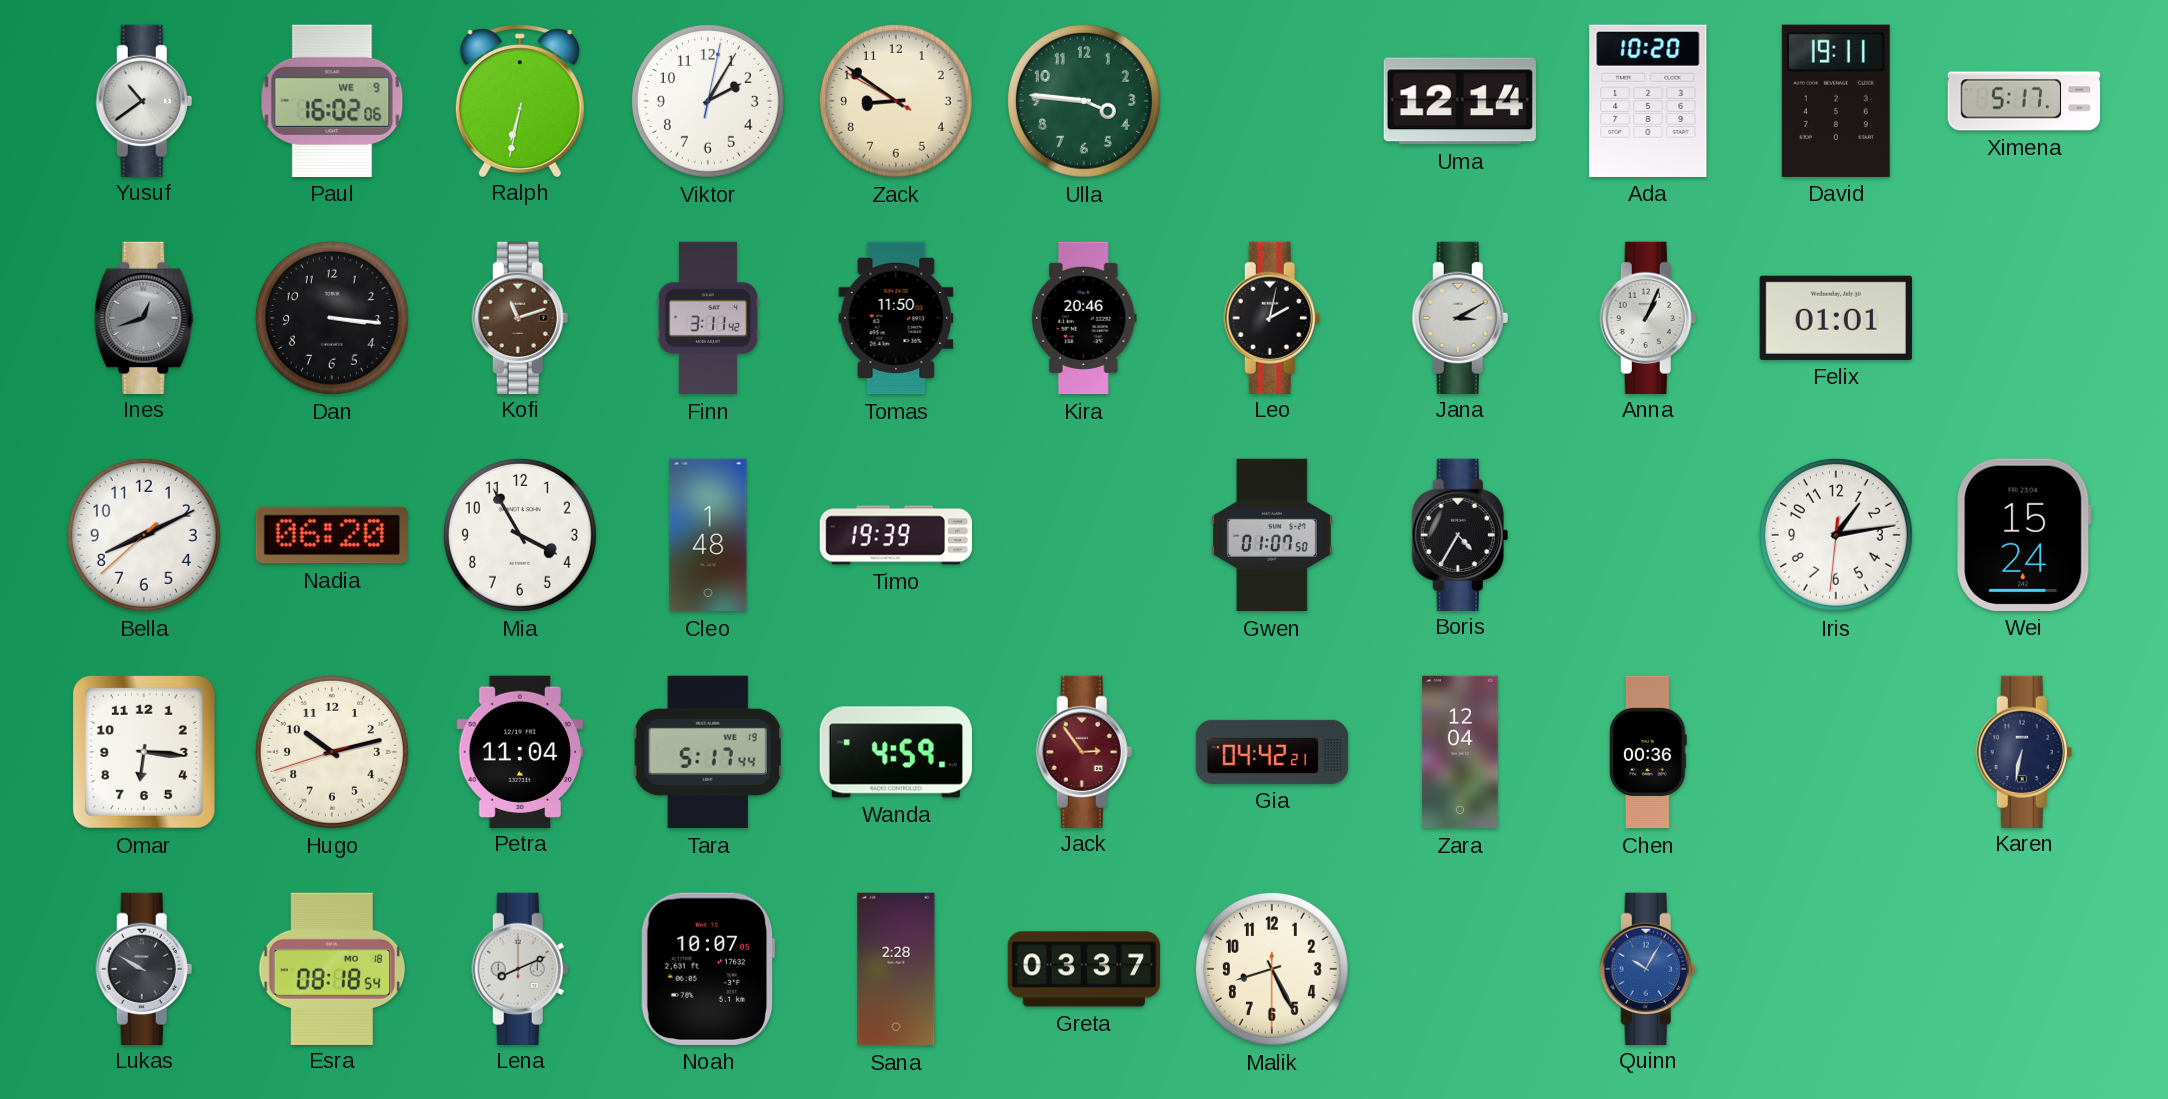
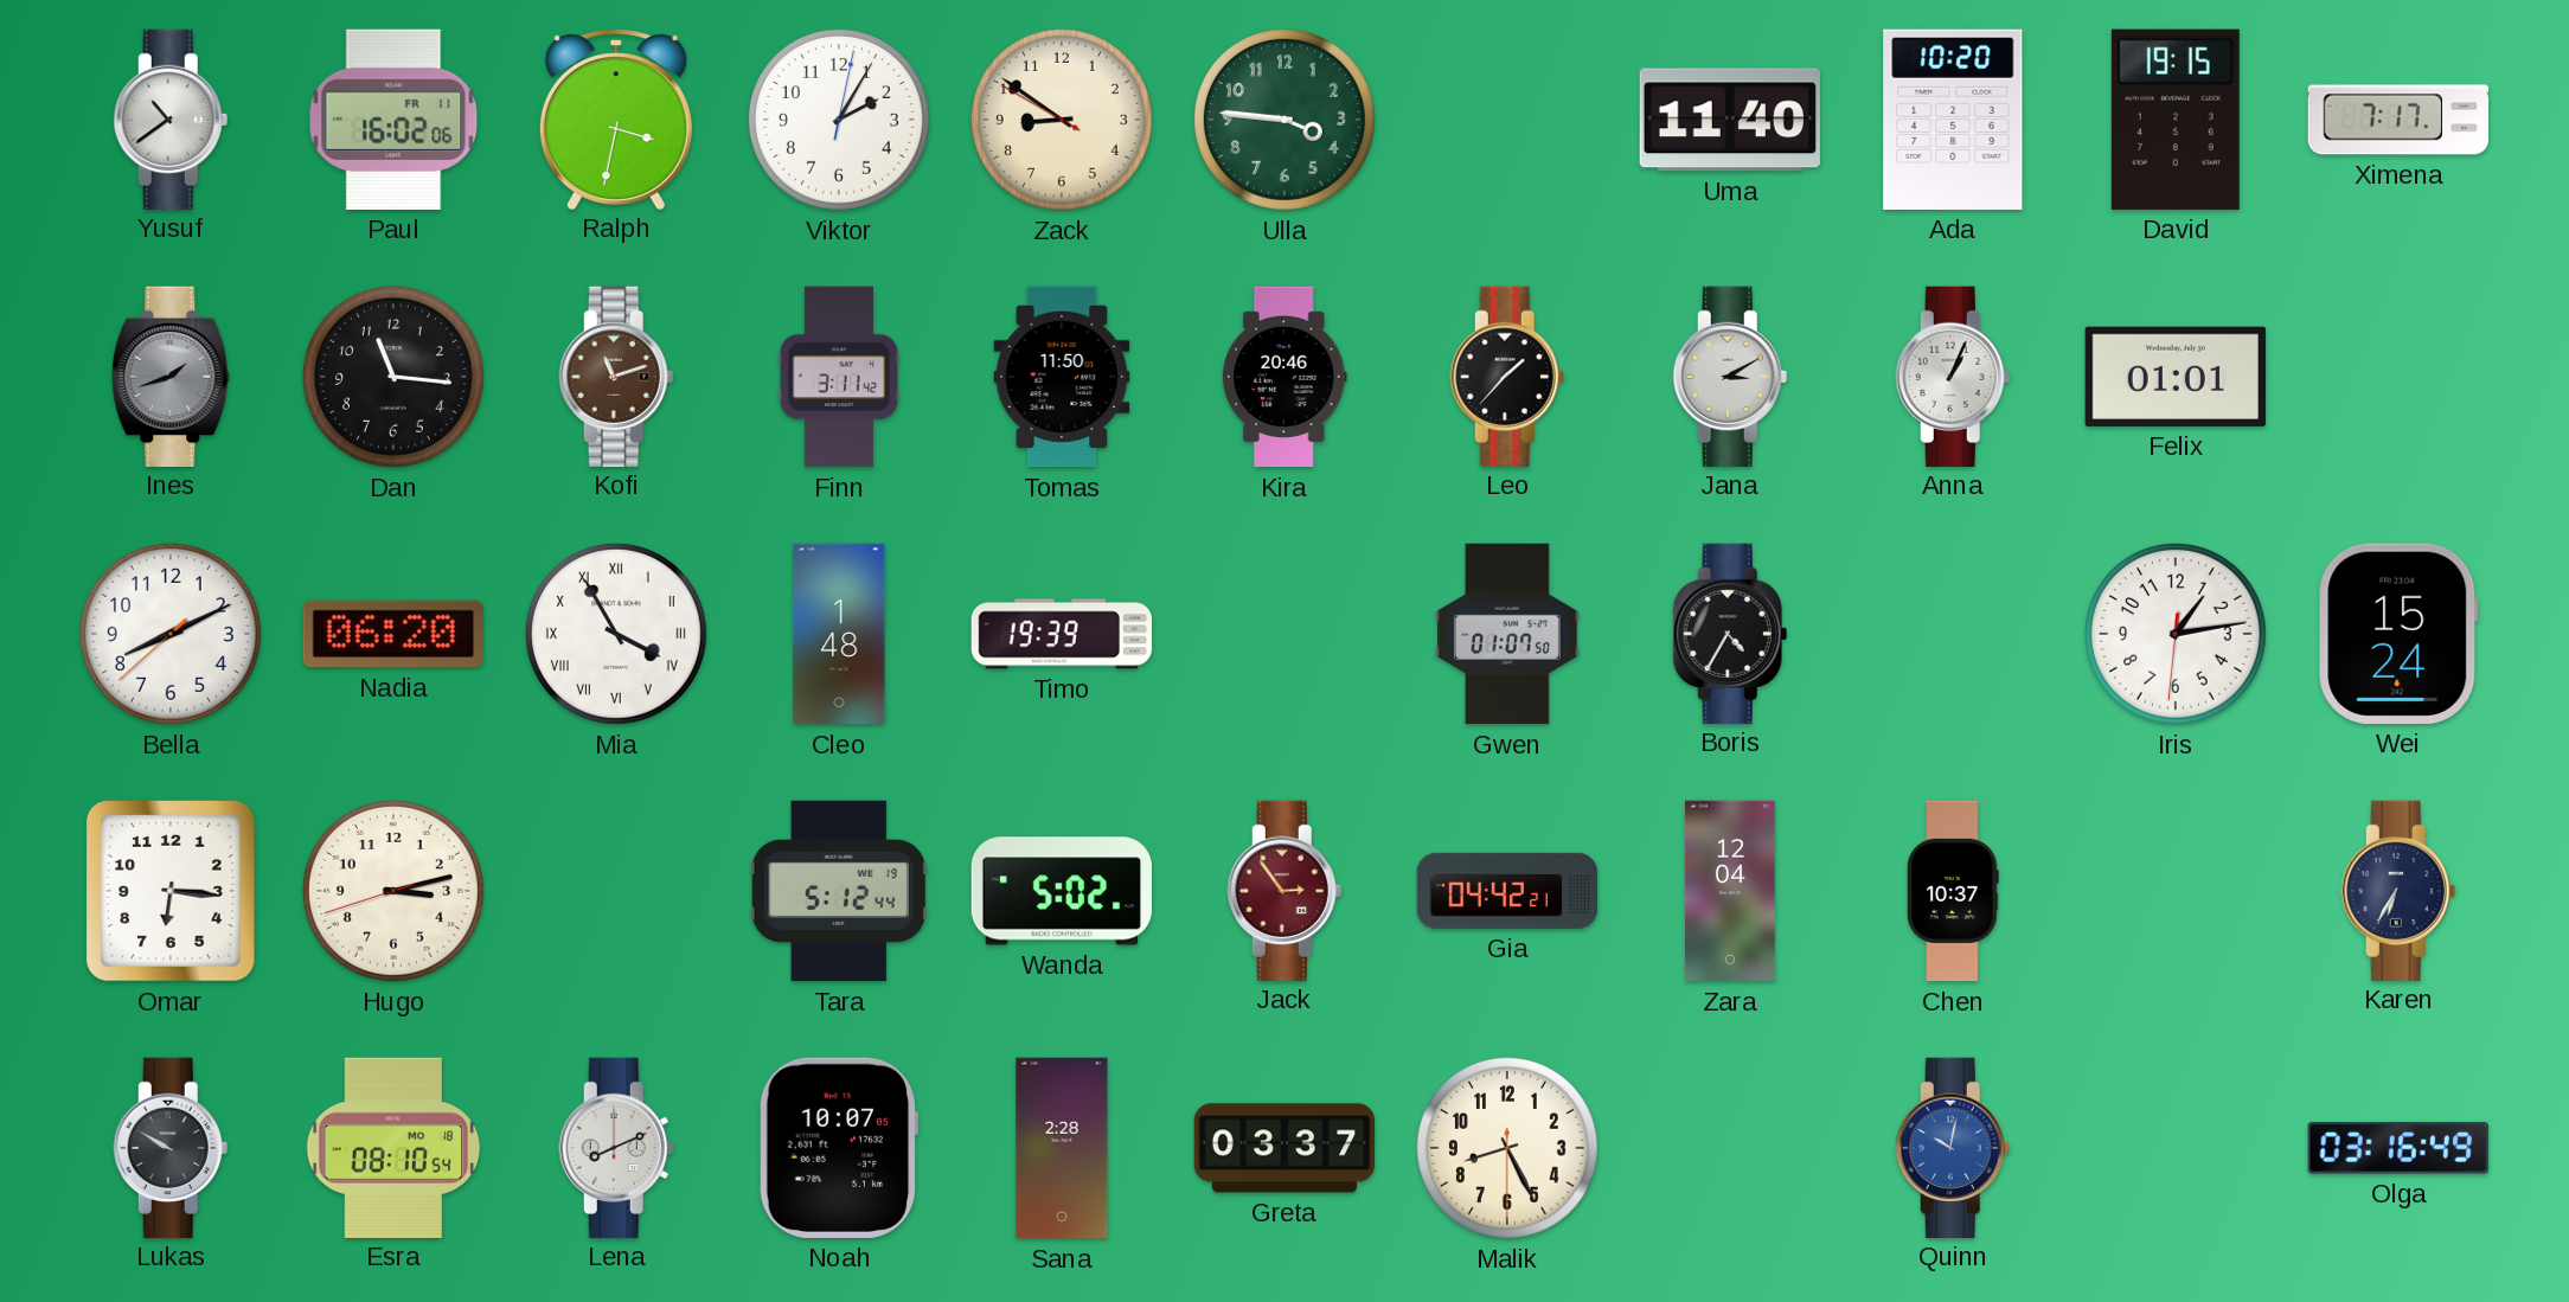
Paul date: WE 9 -> FR 11 (393, 120)
Ralph: 6:32 -> 3:32 (616, 118)
Uma: 12:14 -> 11:40 (1730, 120)
David: 19:11 -> 19:15 (2176, 120)
Ximena: 5:17 -> 7:17 (2398, 120)
Ines: 12:42 -> 1:42 (171, 376)
Dan: 3:16 -> 11:16 (393, 377)
Leo: 2:02 -> 1:37 (1507, 376)
Mia numerals: Arabic -> Roman (616, 634)
Hugo: 10:12 -> 3:12 (393, 891)
Petra: 11:04 -> none (520, 751)
Tara: 5:17 -> 5:12 (839, 891)
Wanda: 4:59 -> 5:02 (1062, 891)
Chen: 00:36 -> 10:37 (1953, 891)
Karen: 6:32 -> 6:35 (2398, 890)
Esra: 08:18 -> 08:10 (393, 1147)
Quinn: 10:05 -> 10:02 (1953, 1147)
Olga: none -> 03:16 (2398, 1148)
